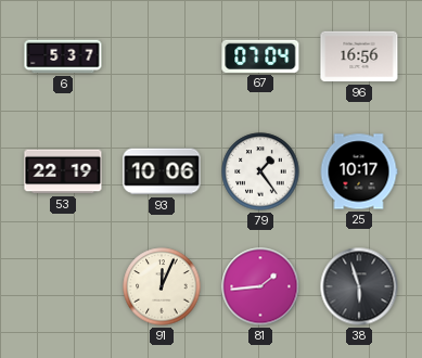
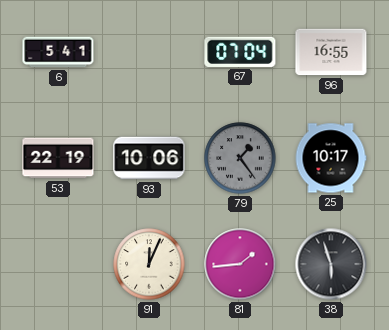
6: 5:37 -> 5:41 (58, 52)
96: 16:56 -> 16:55 (331, 52)
79 dial: white -> grey (240, 158)
